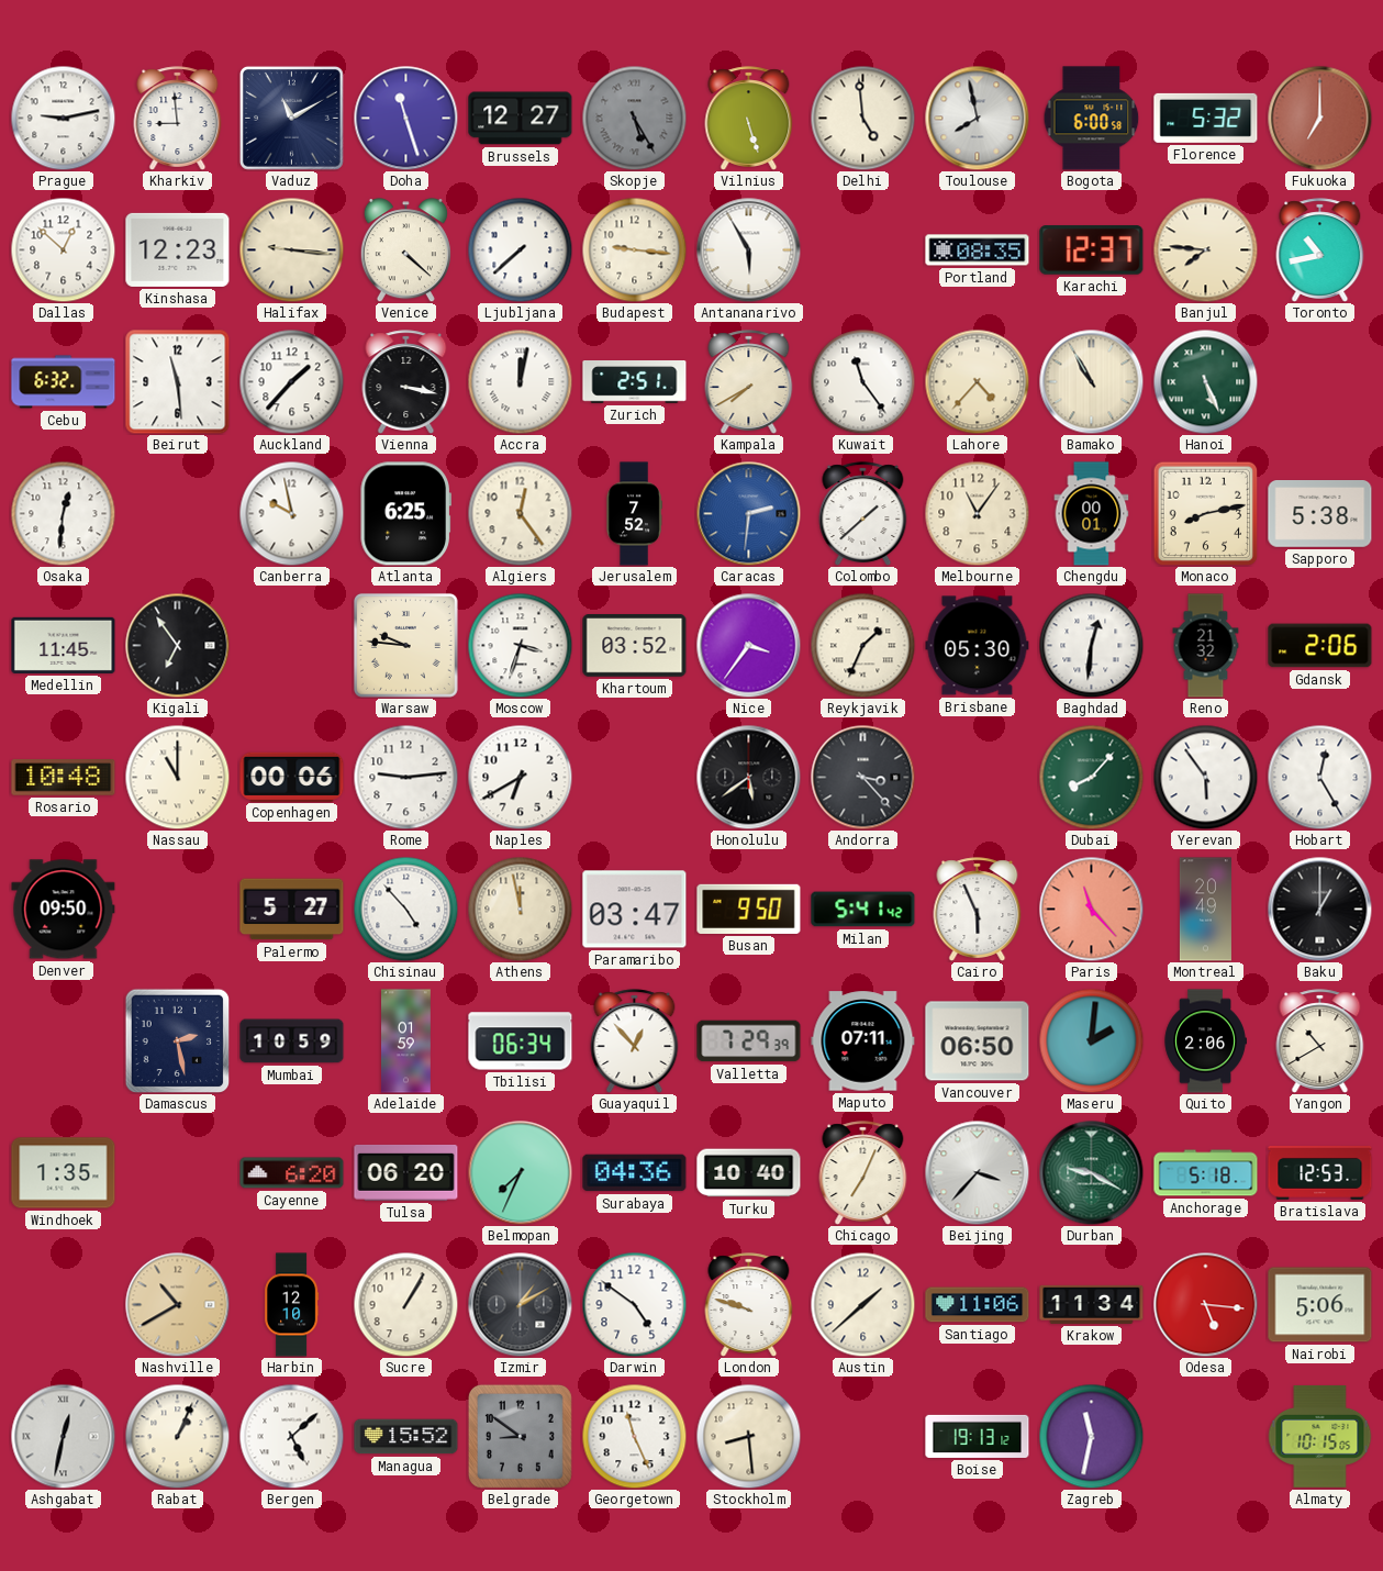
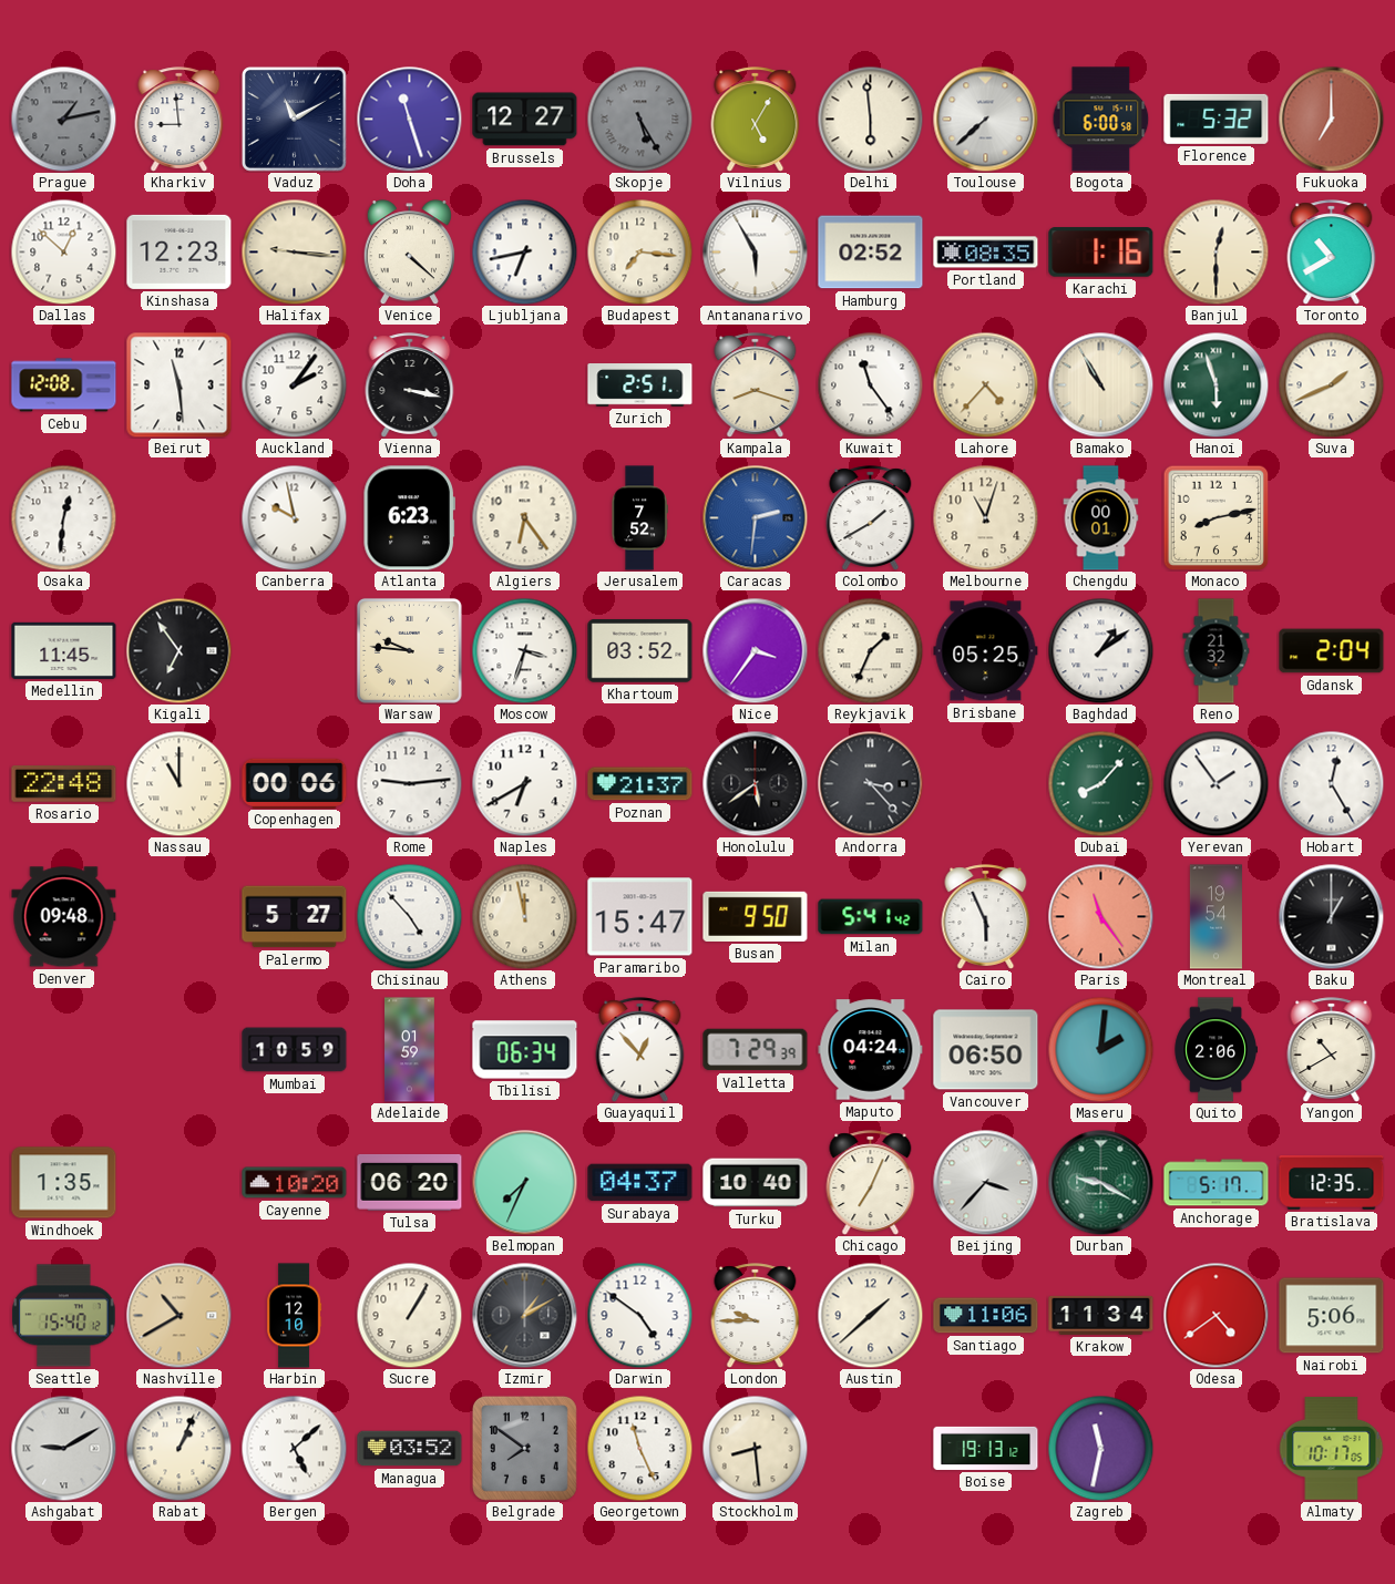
Prague: 9:13 -> 1:13 (63, 119)
Prague dial: white -> grey (63, 119)
Vilnius: 5:27 -> 5:05 (756, 120)
Delhi: 4:59 -> 5:59 (870, 119)
Toulouse: 7:58 -> 7:38 (985, 119)
Ljubljana: 7:38 -> 6:43 (524, 251)
Budapest: 9:16 -> 7:16 (639, 251)
Hamburg: none -> 02:52 (871, 253)
Karachi: 12:37 -> 1:16 (1101, 253)
Banjul: 7:46 -> 12:30 (1216, 251)
Toronto: 10:43 -> 10:40 (1332, 253)
Cebu: 6:32 -> 12:08 (64, 385)
Auckland: 1:37 -> 2:06 (294, 384)
Accra: 12:02 -> none (520, 381)
Kampala: 7:40 -> 8:18 (756, 385)
Hanoi: 5:26 -> 5:57 (1216, 384)
Suva: none -> 1:41 (1331, 384)
Atlanta: 6:25 -> 6:23 (409, 518)
Algiers: 12:24 -> 6:24 (524, 517)
Colombo: 1:38 -> 1:40 (871, 518)
Melbourne: 11:06 -> 11:03 (985, 517)
Sapporo: 5:38 -> none (1320, 514)
Brisbane: 05:30 -> 05:25 (986, 651)
Baghdad: 12:31 -> 1:09 (1100, 650)
Gdansk: 2:06 -> 2:04 (1332, 651)
Rosario: 10:48 -> 22:48 (64, 784)
Poznan: none -> 21:37 (640, 784)
Yerevan: 5:54 -> 1:54 (1216, 783)
Denver: 09:50 -> 09:48 (64, 917)
Paramaribo: 03:47 -> 15:47 (640, 917)
Paris: 11:23 -> 11:24 (1100, 916)
Montreal: 20:49 -> 19:54 (1216, 917)
Damascus: 2:28 -> none (177, 1040)
Maputo: 07:11 -> 04:24 (871, 1050)
Cayenne: 6:20 -> 10:20 (295, 1183)
Surabaya: 04:36 -> 04:37 (640, 1183)
Anchorage: 5:18 -> 5:17 (1217, 1183)
Bratislava: 12:53 -> 12:35 (1332, 1182)
Seattle: none -> 15:40 (64, 1316)
London: 9:48 -> 9:45 (756, 1316)
Odesa: 5:16 -> 4:39 (1216, 1315)
Ashgabat: 12:32 -> 9:10 (63, 1448)
Managua: 15:52 -> 03:52 (410, 1449)
Belgrade: 8:51 -> 7:51 (524, 1448)
Almaty: 10:15 -> 10:17 (1332, 1448)
